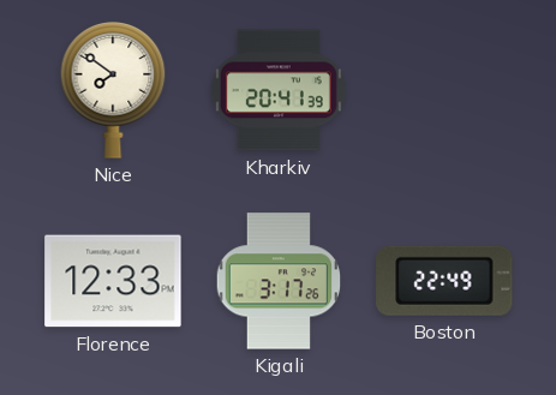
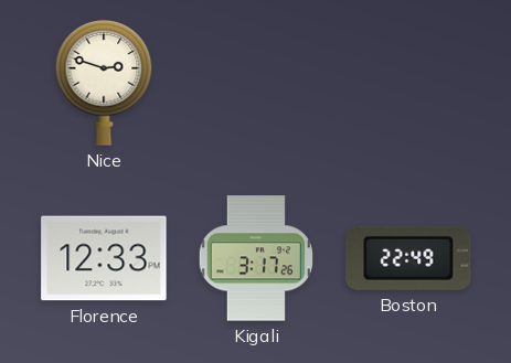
Nice: 7:51 -> 2:48 (104, 83)
Kharkiv: 20:41 -> none (279, 90)
